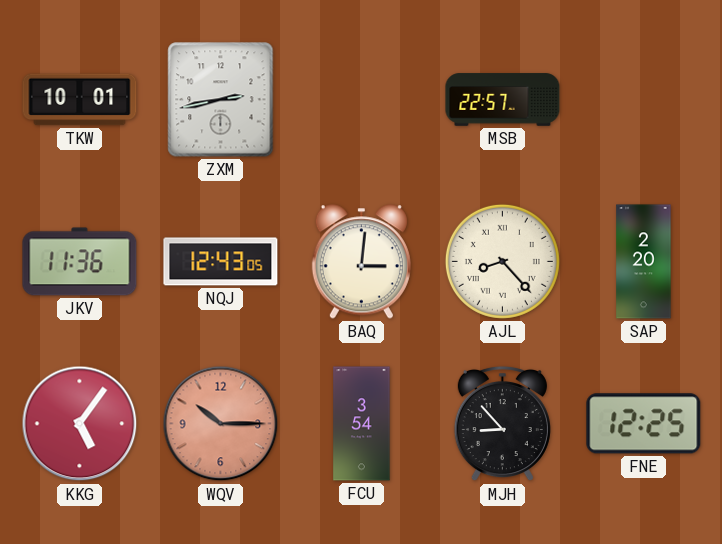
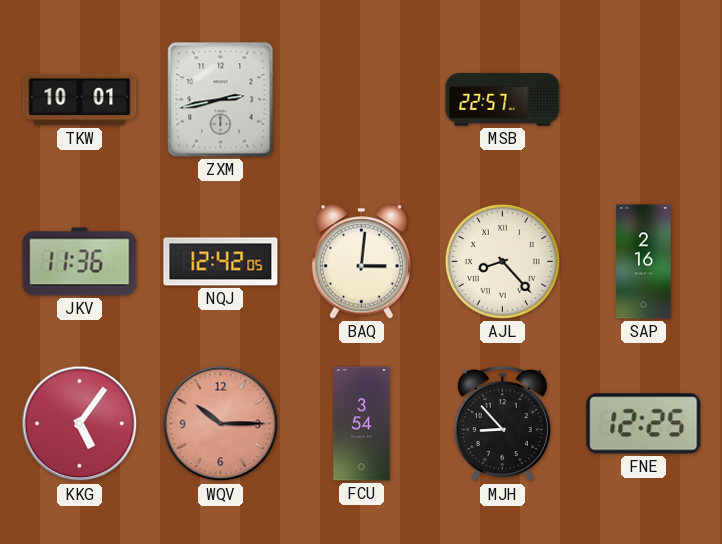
NQJ: 12:43 -> 12:42 (221, 262)
SAP: 2:20 -> 2:16 (644, 262)
